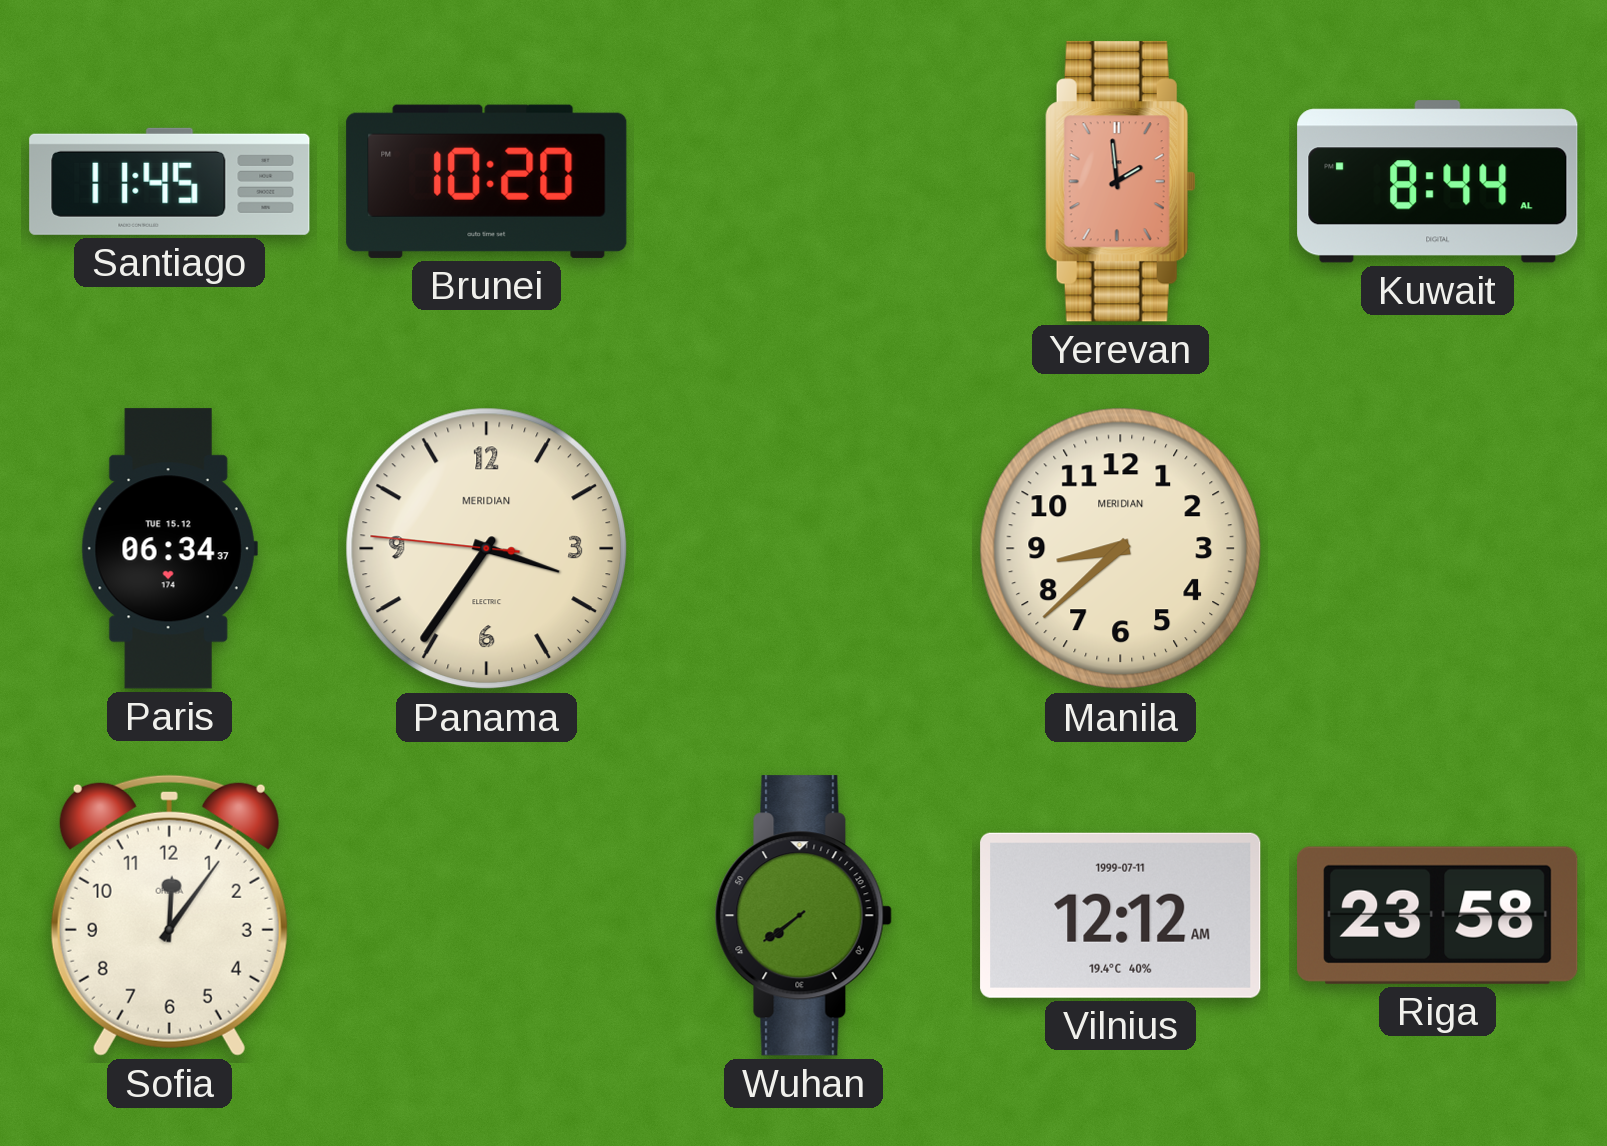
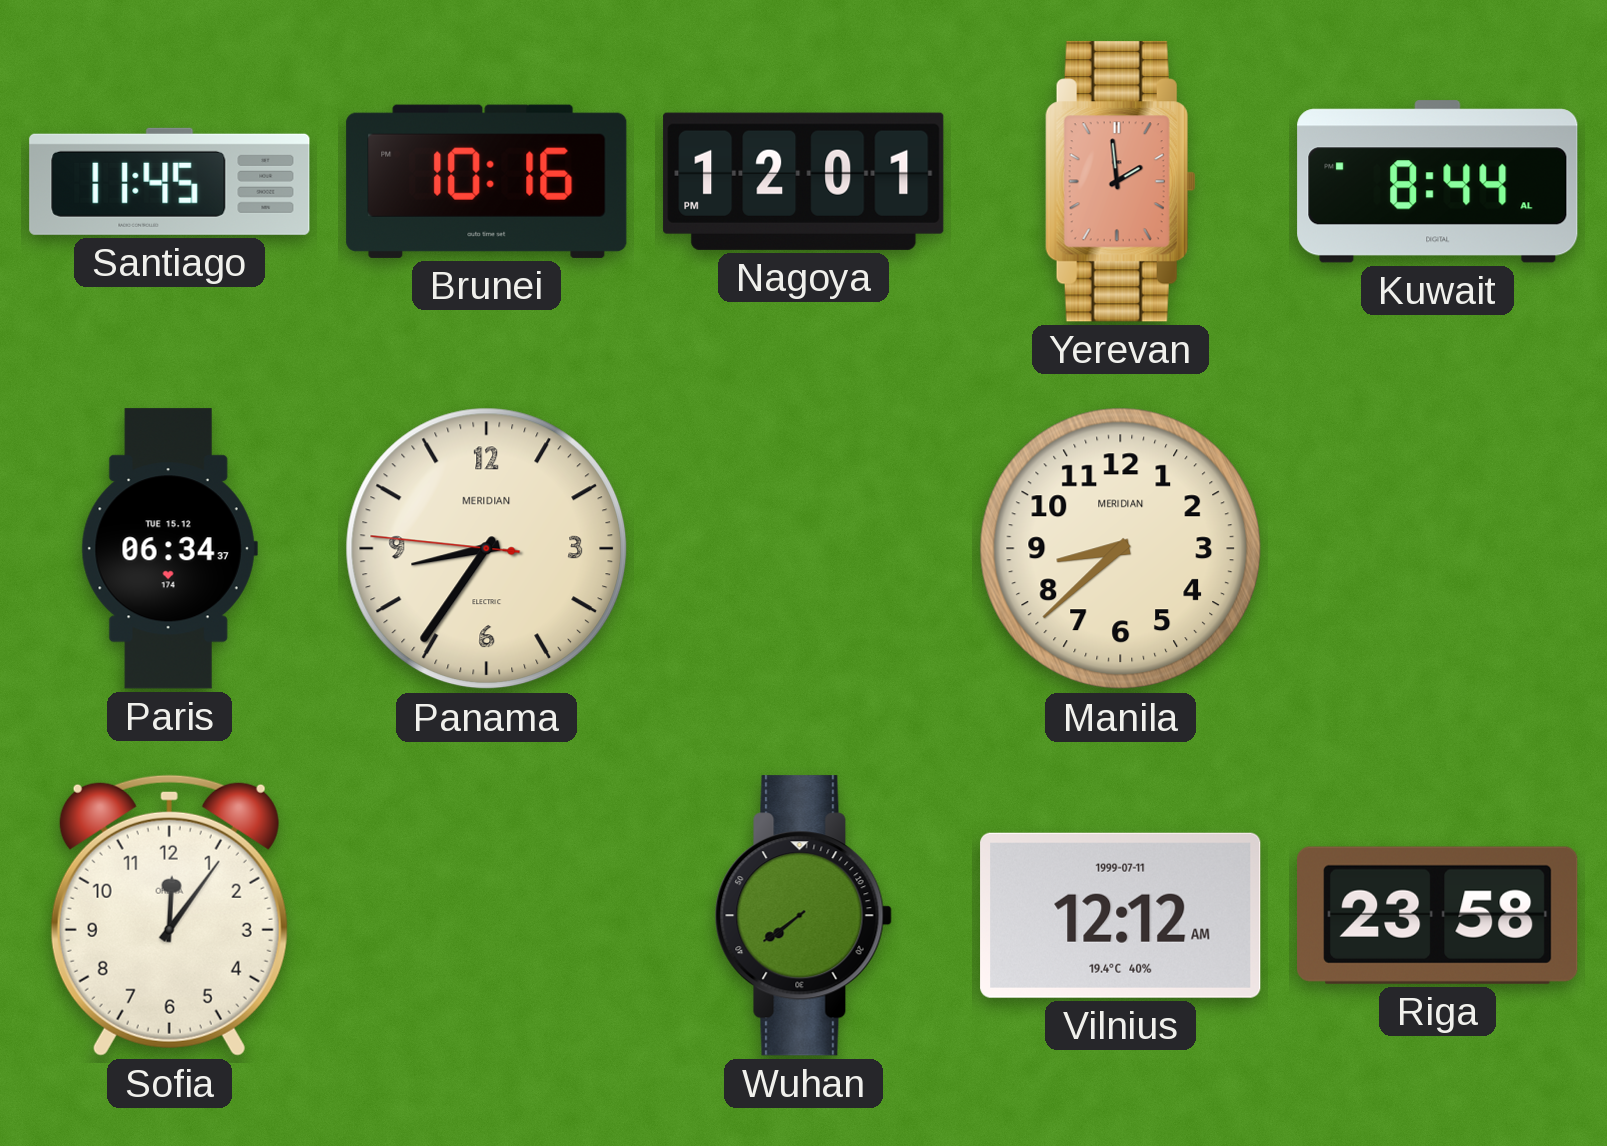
Brunei: 10:20 -> 10:16 (487, 181)
Nagoya: none -> 12:01 (804, 181)
Panama: 3:35 -> 8:35 (487, 549)
